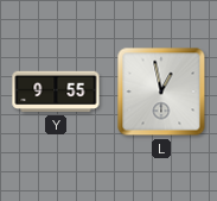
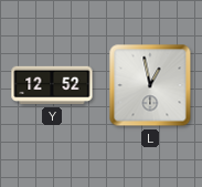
Y: 9:55 -> 12:52 (52, 85)
